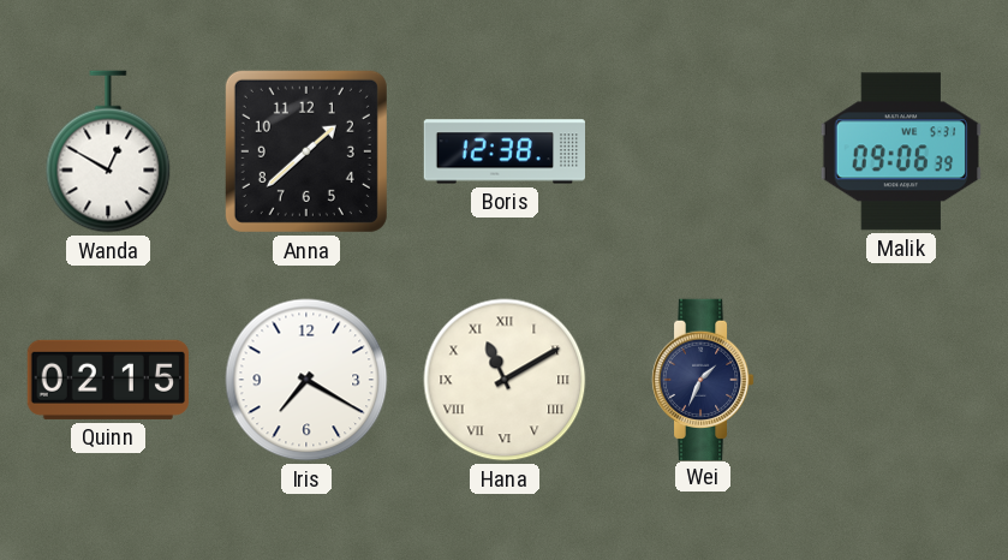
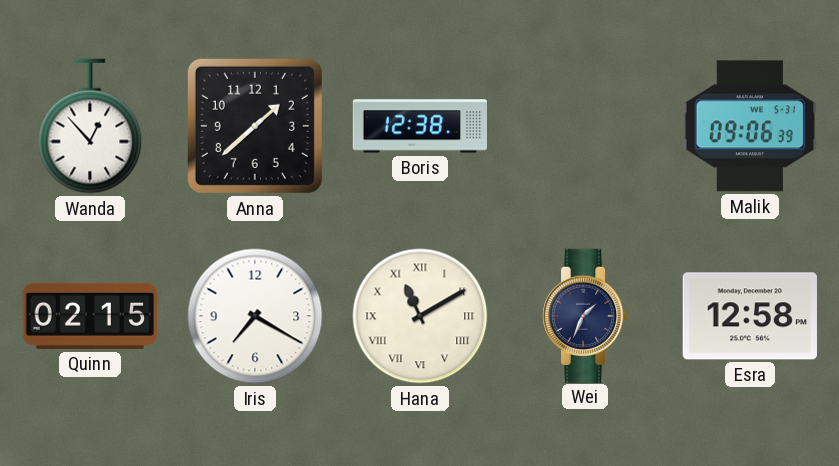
Wanda: 12:50 -> 12:53 (90, 126)
Esra: none -> 12:58 (750, 316)
